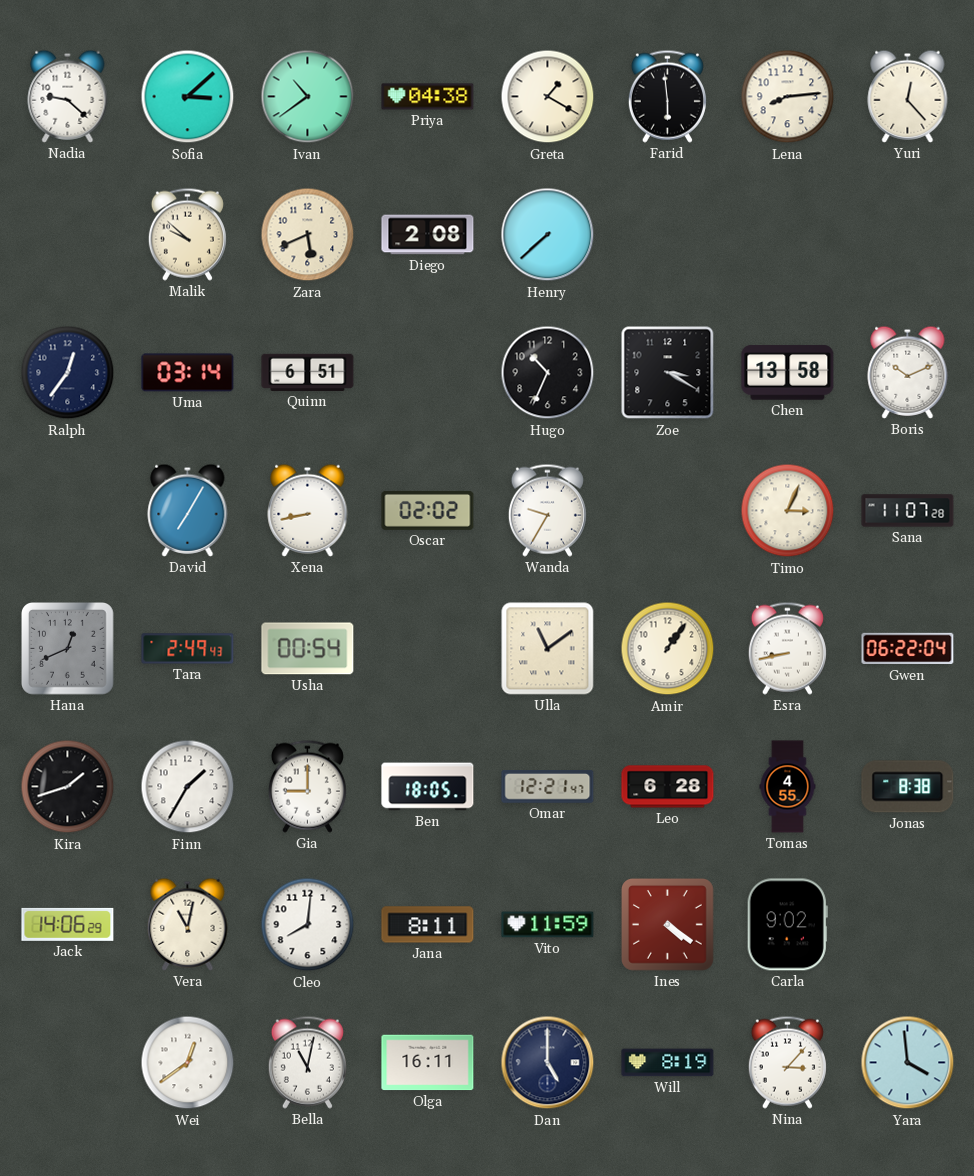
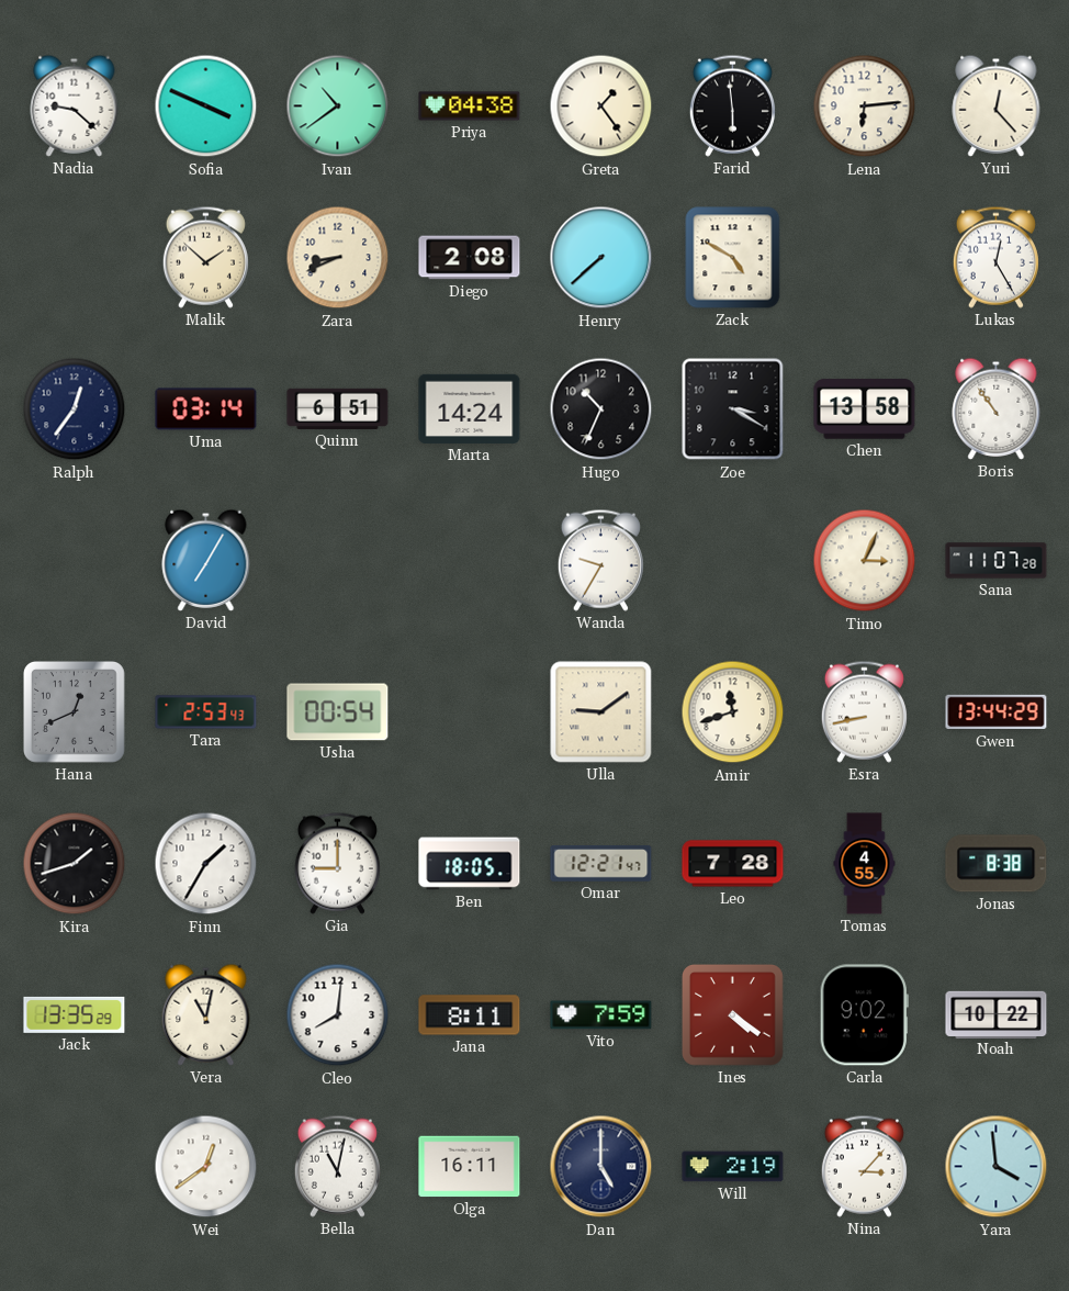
Sofia: 3:08 -> 3:49 (206, 106)
Greta: 1:20 -> 1:24 (601, 106)
Lena: 8:14 -> 6:14 (865, 106)
Malik: 9:52 -> 1:52 (205, 257)
Zara: 5:41 -> 8:41 (338, 258)
Zack: none -> 4:50 (733, 258)
Lukas: none -> 12:25 (995, 257)
Marta: none -> 14:24 (470, 408)
Boris: 10:11 -> 10:54 (997, 408)
Xena: 8:43 -> none (308, 510)
Oscar: 02:02 -> none (428, 510)
Tara: 2:49 -> 2:53 (206, 712)
Ulla: 11:09 -> 9:09 (601, 712)
Amir: 1:06 -> 11:42 (733, 712)
Gwen: 06:22 -> 13:44 (997, 712)
Leo: 6:28 -> 7:28 (733, 864)
Jack: 14:06 -> 13:35 (75, 1014)
Vito: 11:59 -> 7:59 (601, 1015)
Noah: none -> 10:22 (997, 1014)
Will: 8:19 -> 2:19 (733, 1167)
